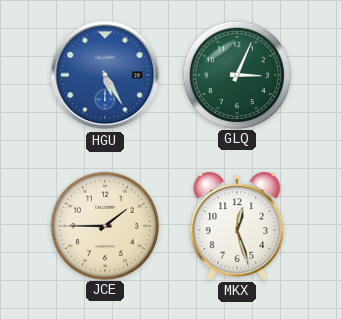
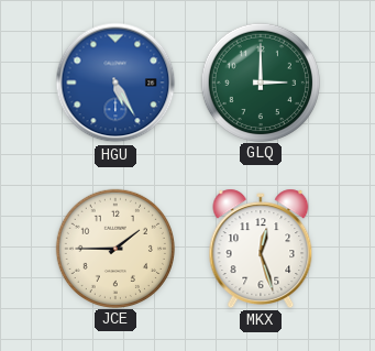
GLQ: 3:04 -> 3:00 (260, 81)
